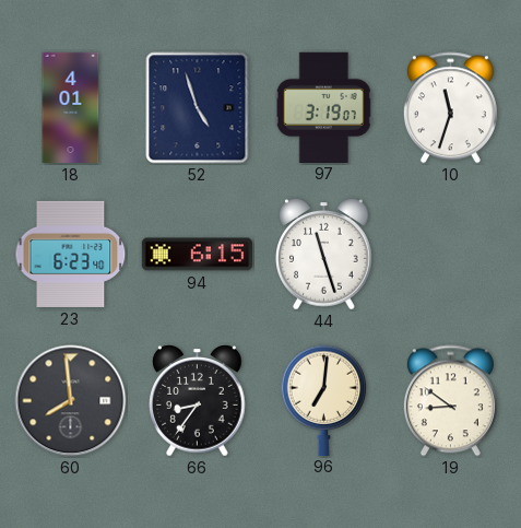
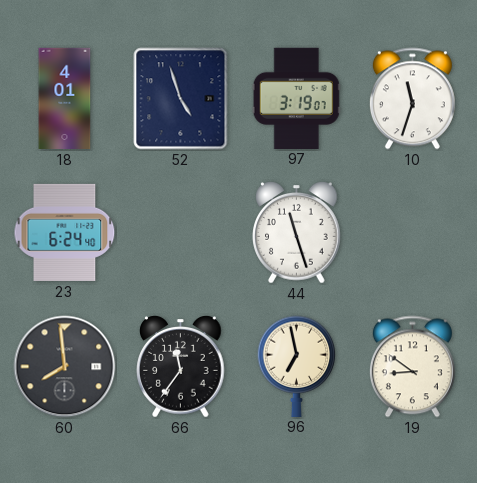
23: 6:23 -> 6:24 (65, 232)
94: 6:15 -> none (197, 255)
66: 8:36 -> 11:36 (181, 367)
96: 7:01 -> 6:58 (297, 366)
